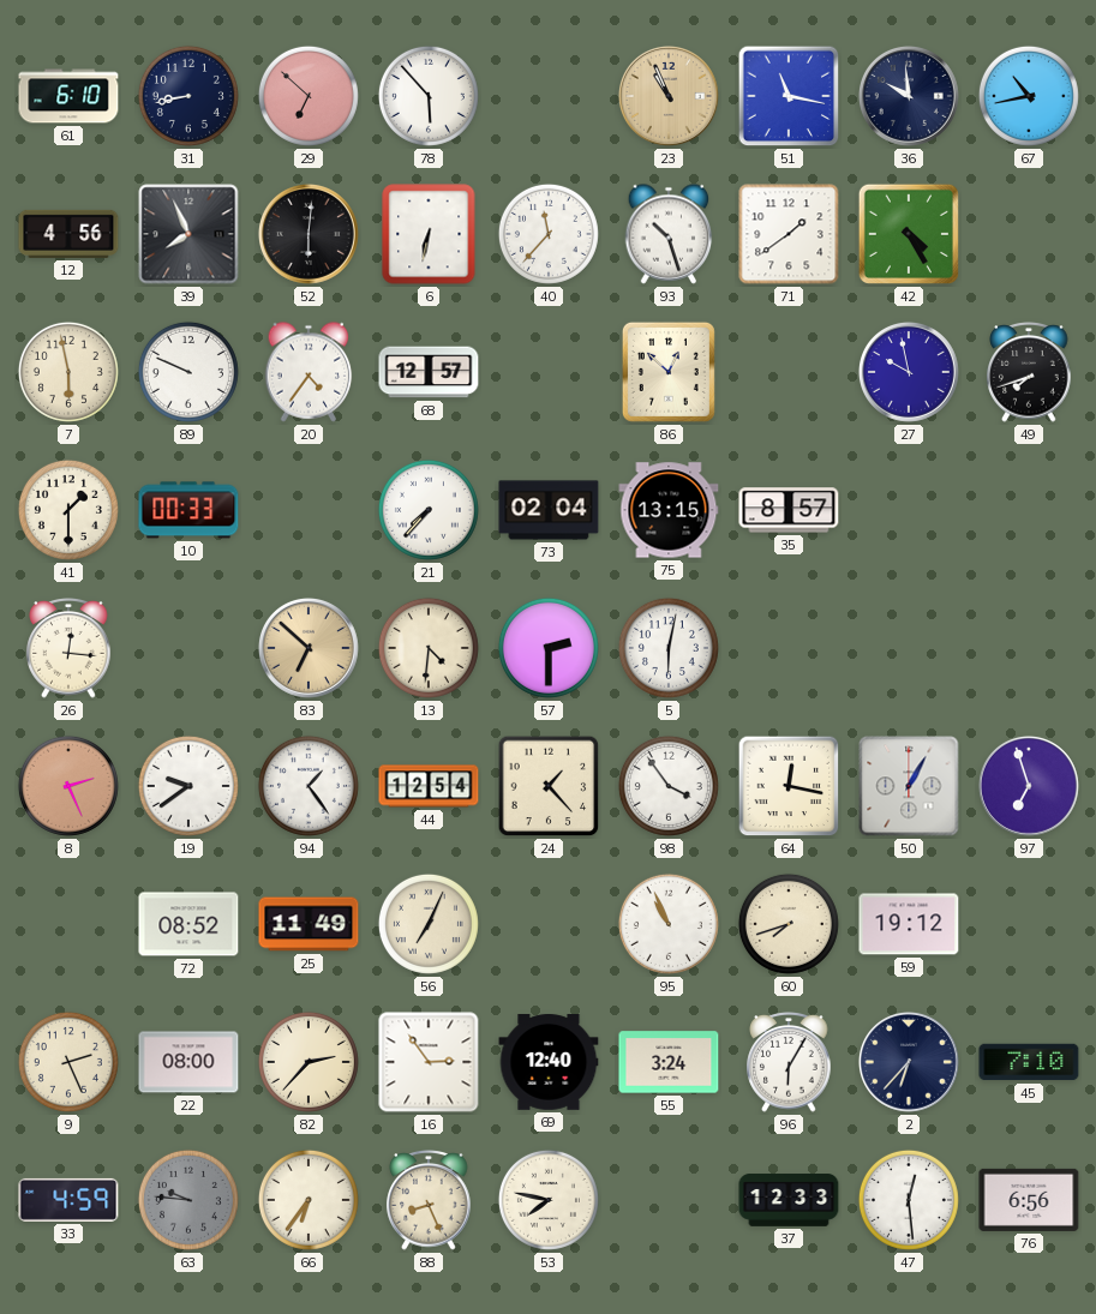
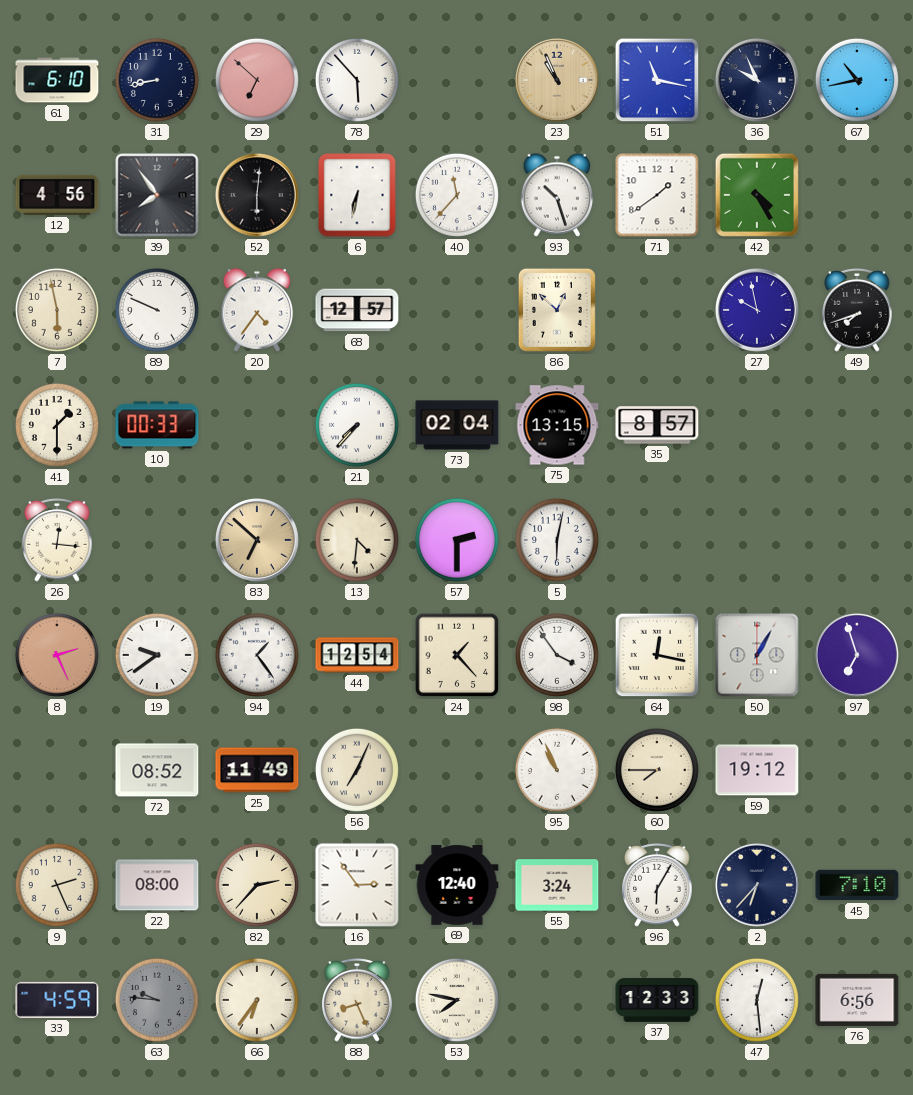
36: 9:59 -> 9:56 (757, 80)
39: 7:56 -> 7:54 (157, 195)
60: 7:42 -> 7:45 (657, 770)
